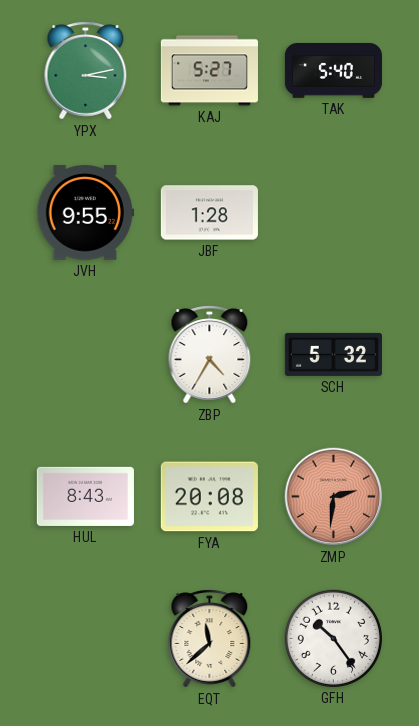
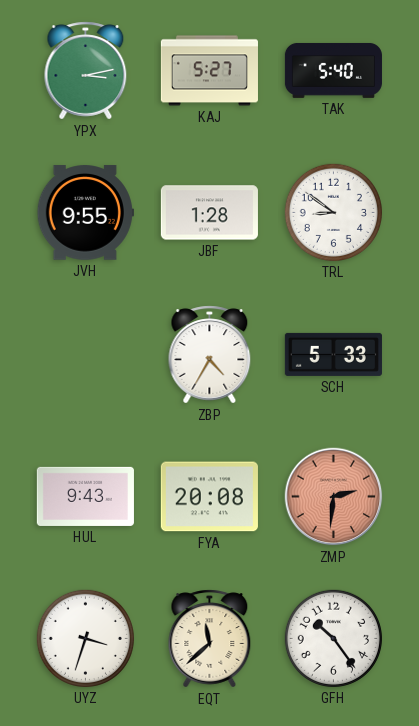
TRL: none -> 8:51 (333, 212)
SCH: 5:32 -> 5:33 (333, 354)
HUL: 8:43 -> 9:43 (85, 496)
UYZ: none -> 3:33 (85, 638)
